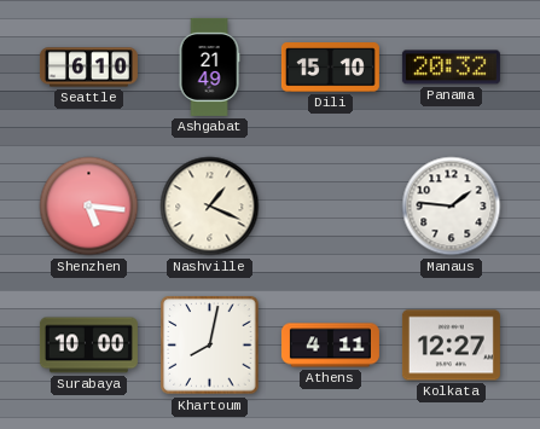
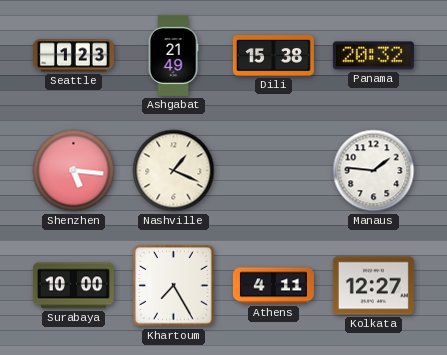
Seattle: 6:10 -> 1:23 (73, 56)
Dili: 15:10 -> 15:38 (273, 56)
Khartoum: 8:02 -> 7:25 (174, 286)
